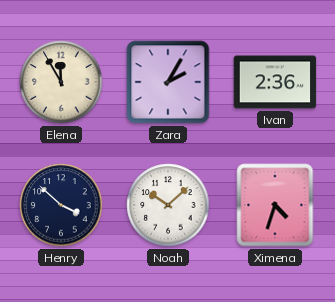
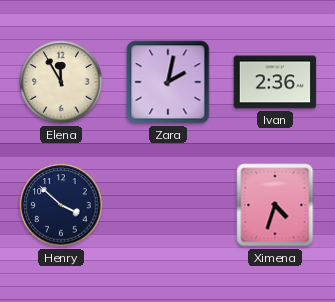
Zara: 2:05 -> 2:02 (168, 82)
Noah: 10:08 -> none (168, 205)
